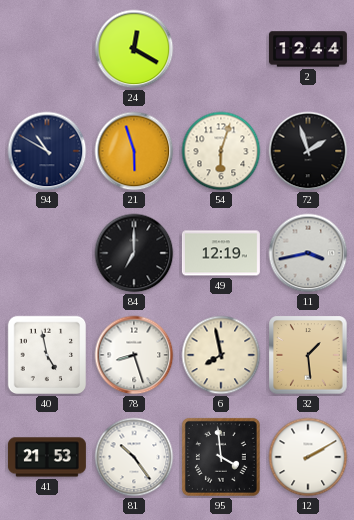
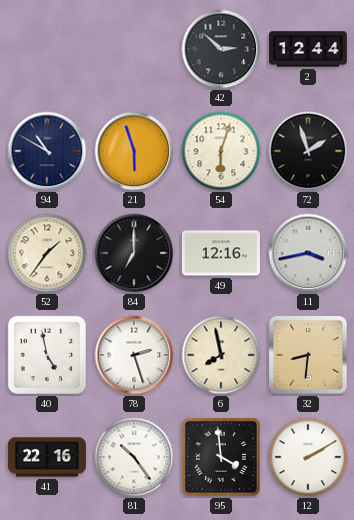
24: 12:20 -> none (134, 49)
42: none -> 2:52 (221, 49)
52: none -> 1:36 (47, 253)
49: 12:19 -> 12:16 (221, 253)
78: 8:27 -> 2:27 (134, 355)
32: 1:29 -> 8:31 (308, 355)
41: 21:53 -> 22:16 (47, 457)
